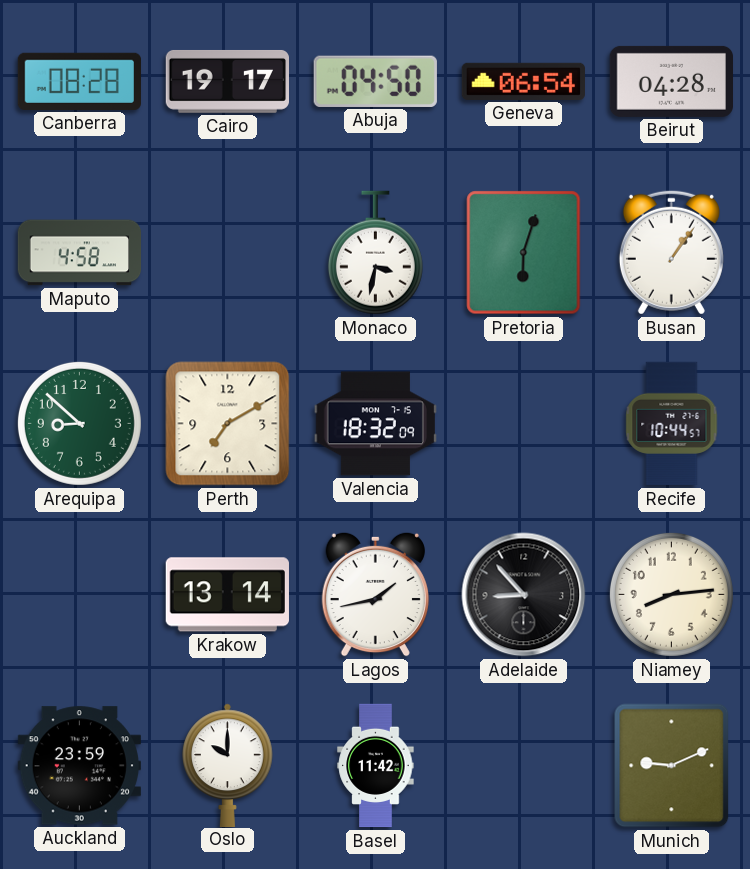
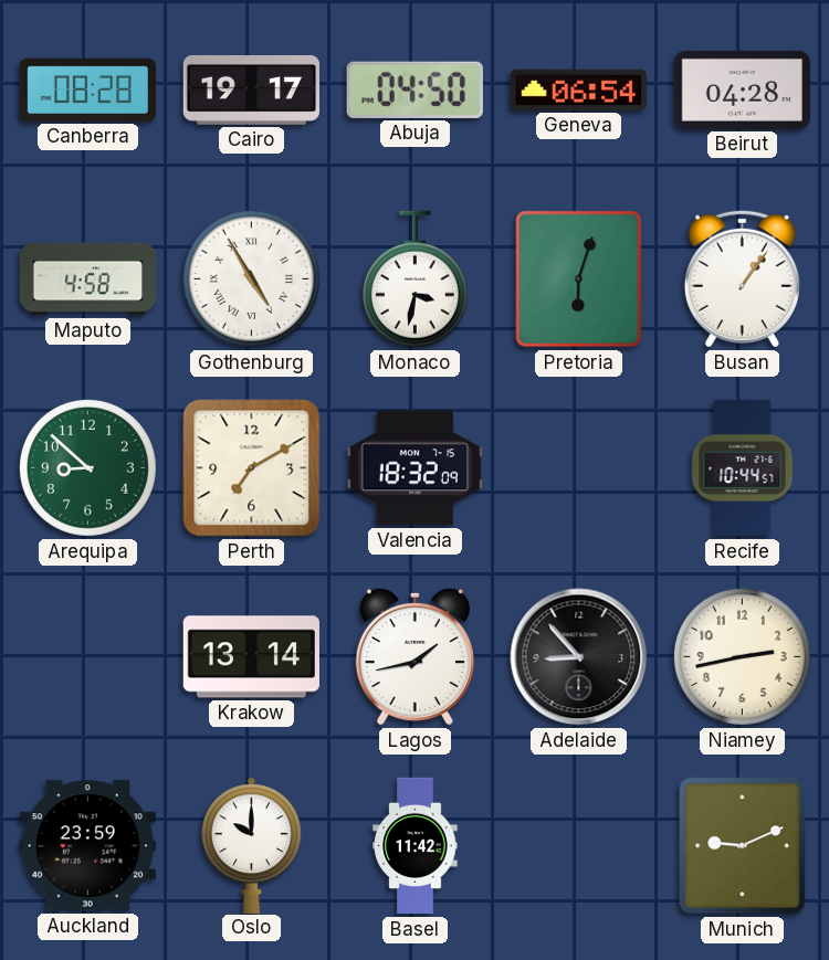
Gothenburg: none -> 4:55 (251, 278)
Niamey: 8:14 -> 2:43 (742, 656)
